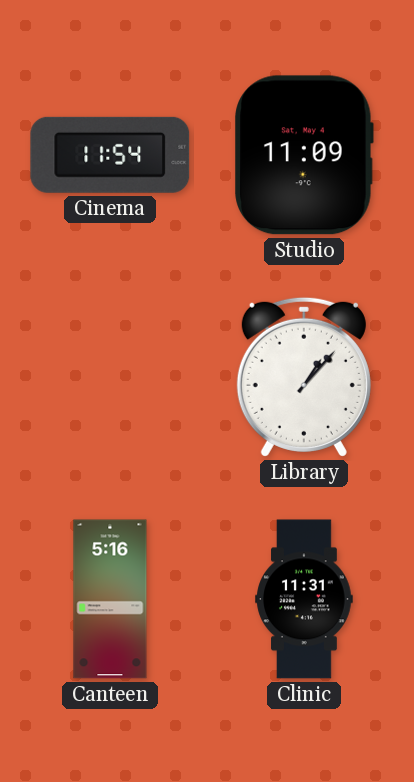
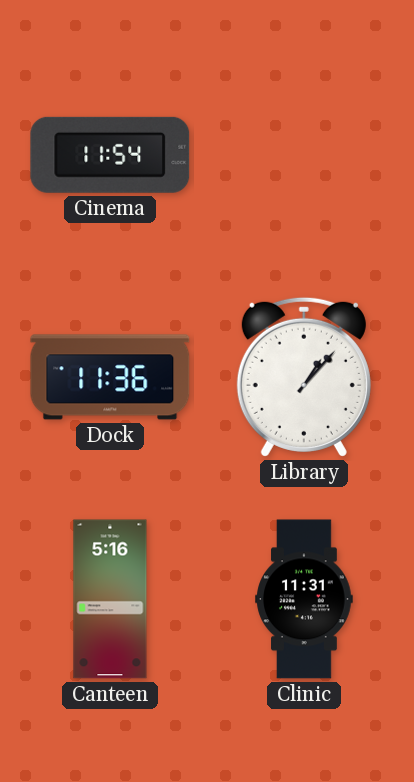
Studio: 11:09 -> none (304, 155)
Dock: none -> 11:36 (110, 377)
